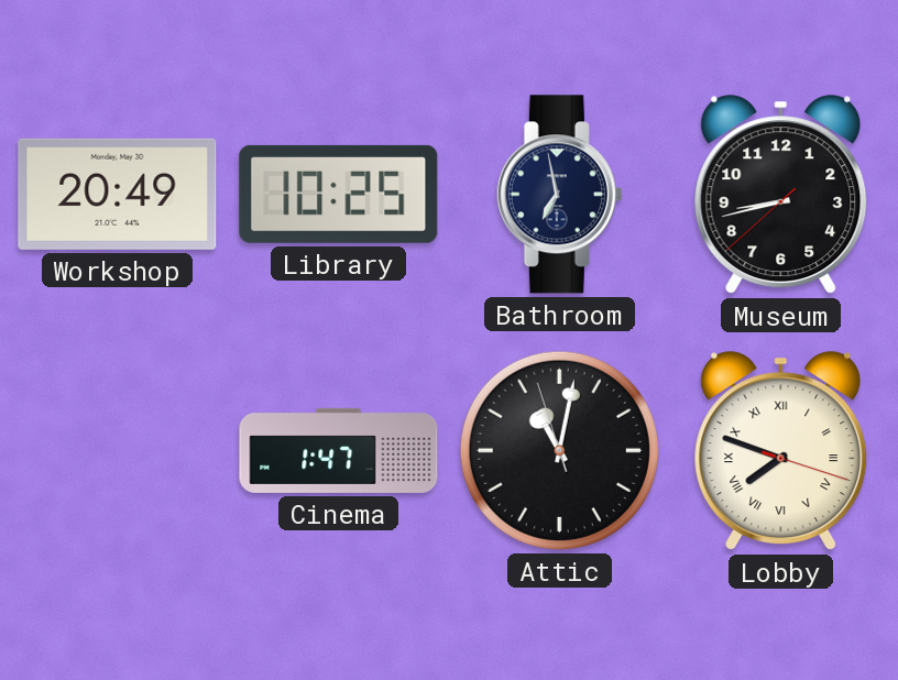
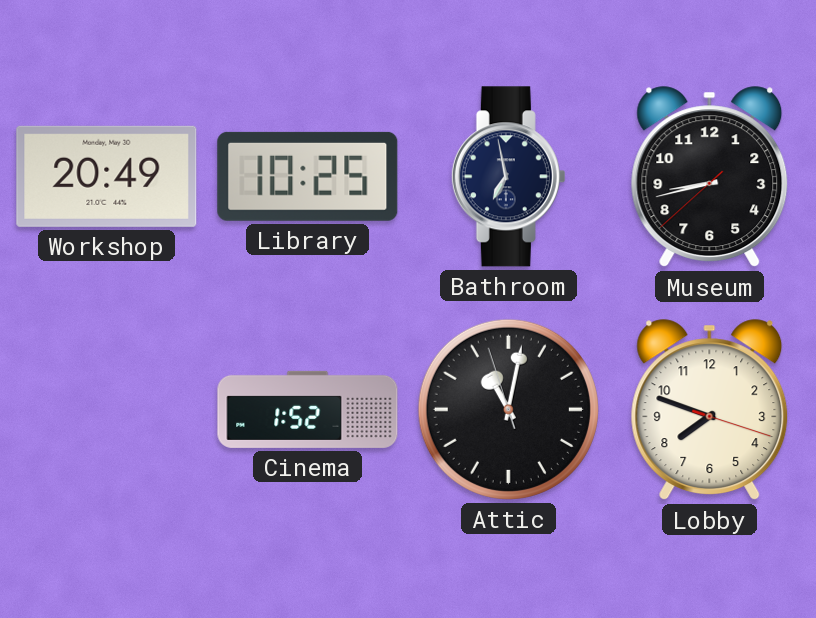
Cinema: 1:47 -> 1:52 (308, 409)
Lobby numerals: Roman -> Arabic (710, 410)
